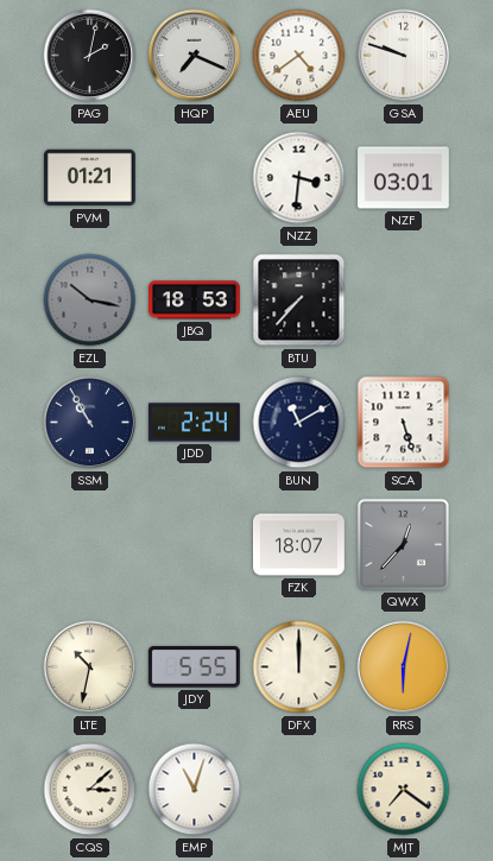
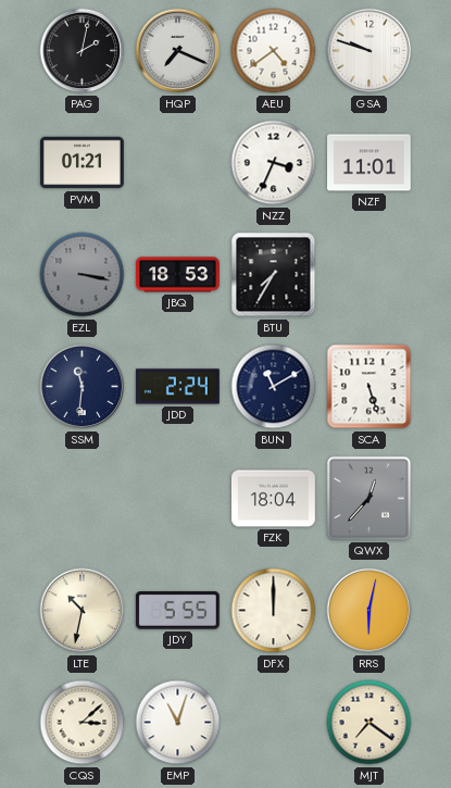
NZZ: 3:31 -> 3:34 (274, 163)
NZF: 03:01 -> 11:01 (369, 163)
EZL: 10:17 -> 3:17 (83, 275)
BTU: 7:37 -> 7:35 (274, 275)
SSM: 10:55 -> 11:31 (83, 387)
FZK: 18:07 -> 18:04 (273, 499)
